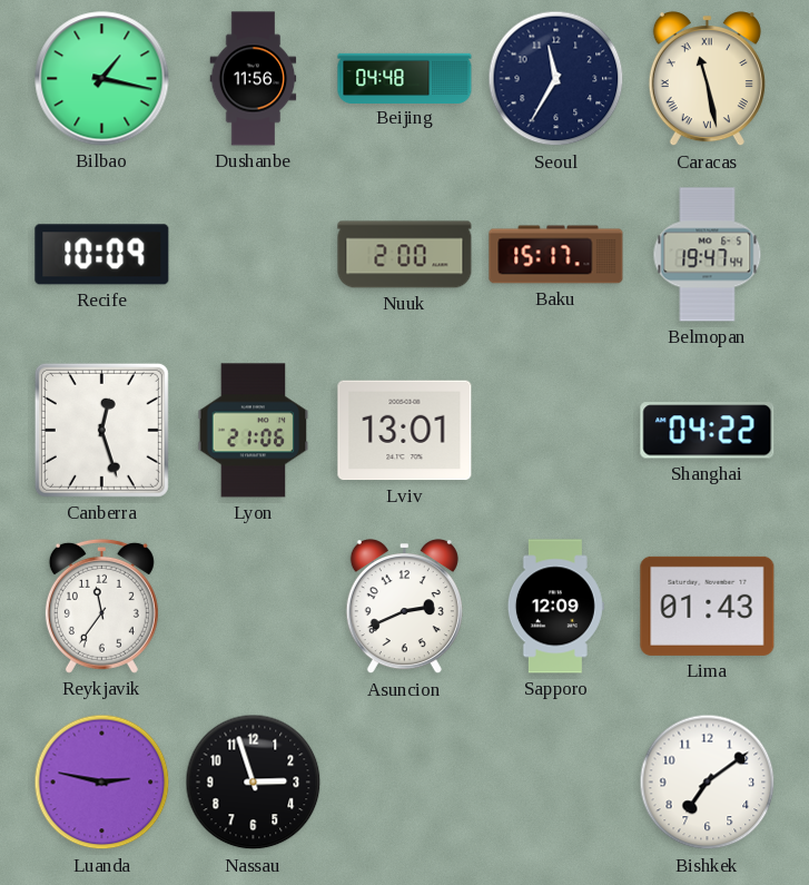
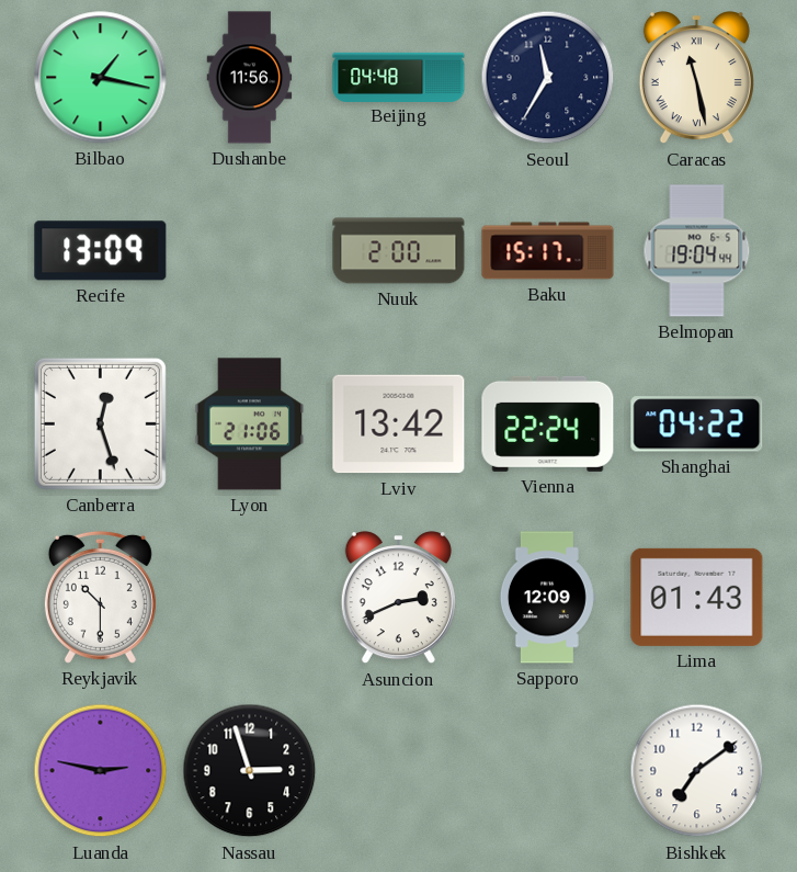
Recife: 10:09 -> 13:09 (101, 251)
Belmopan: 19:47 -> 19:04 (697, 251)
Lviv: 13:01 -> 13:42 (399, 424)
Vienna: none -> 22:24 (548, 423)
Reykjavik: 11:36 -> 10:30 (100, 597)
